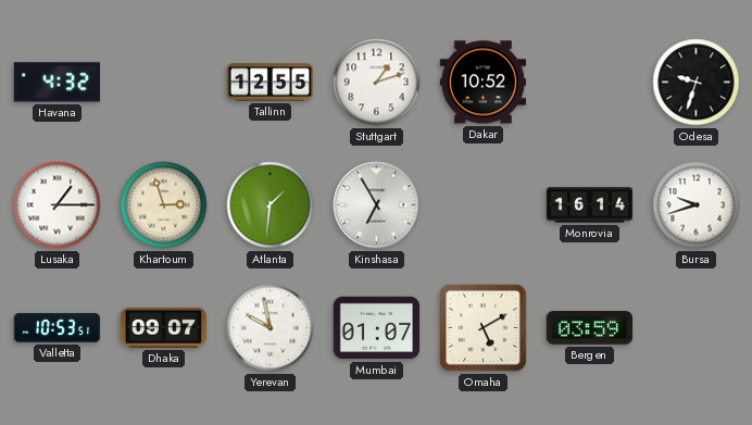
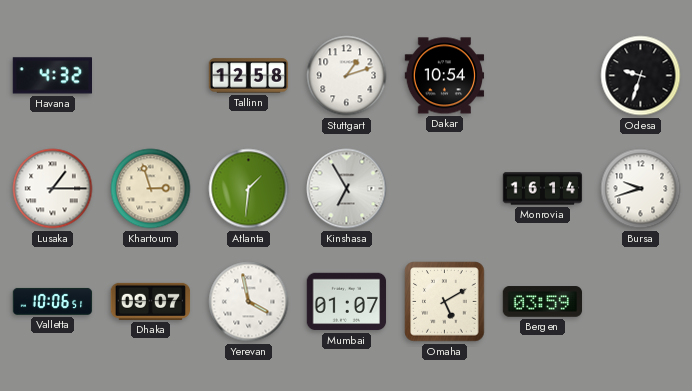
Tallinn: 12:55 -> 12:58 (249, 76)
Dakar: 10:52 -> 10:54 (445, 76)
Valletta: 10:53 -> 10:06 (53, 301)
Yerevan: 9:58 -> 3:58 (249, 302)
